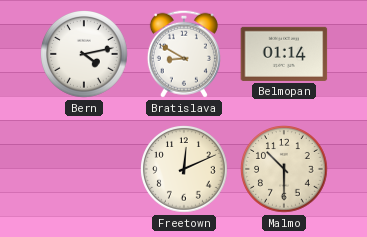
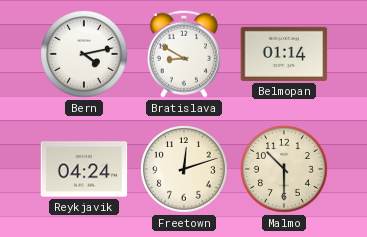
Reykjavik: none -> 04:24 (84, 169)
Freetown: 12:11 -> 12:12 (184, 169)
